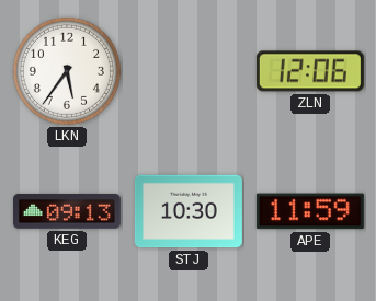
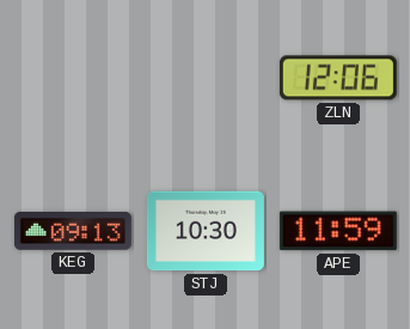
LKN: 5:36 -> none (67, 71)
